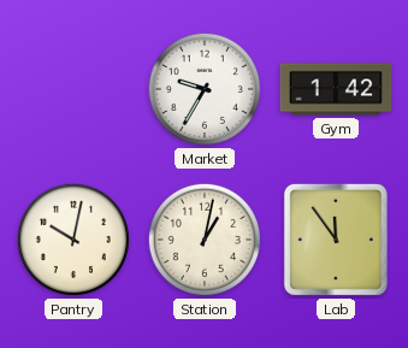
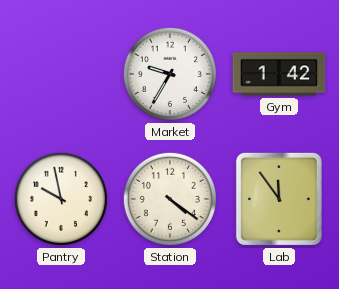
Pantry: 10:02 -> 9:58 (61, 199)
Station: 1:02 -> 4:21 (170, 199)
